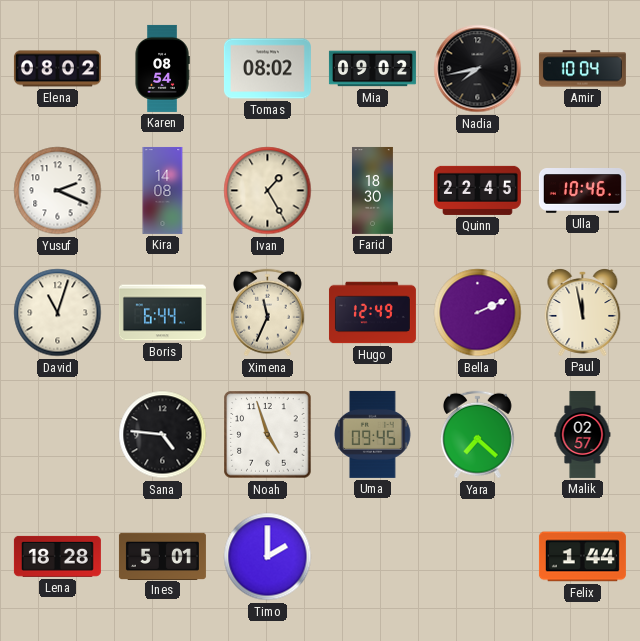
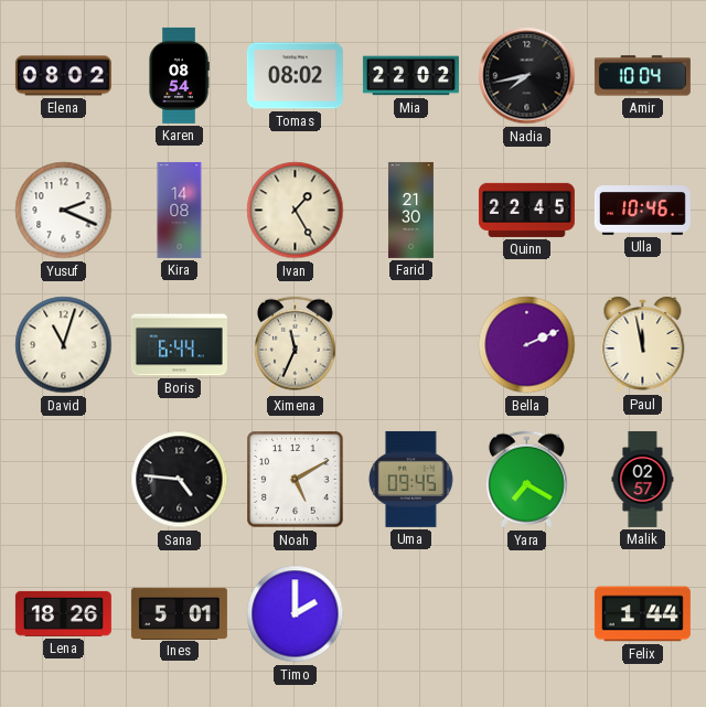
Mia: 09:02 -> 22:02 (410, 76)
Farid: 18:30 -> 21:30 (410, 210)
Hugo: 12:49 -> none (372, 313)
Noah: 4:57 -> 5:10 (296, 480)
Yara: 7:22 -> 7:20 (526, 480)
Lena: 18:28 -> 18:26 (63, 613)
